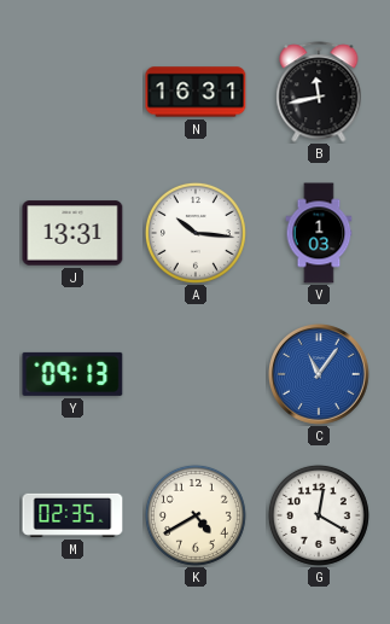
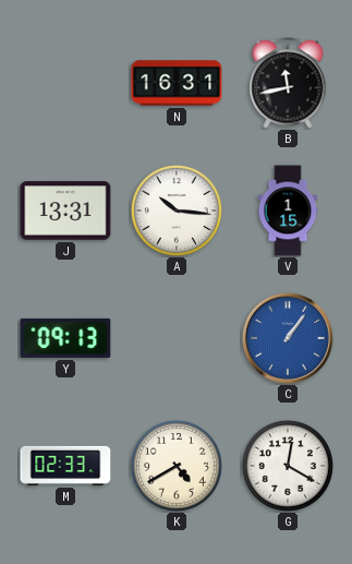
V: 1:03 -> 1:15 (288, 211)
C: 11:06 -> 1:06 (289, 339)
M: 02:35 -> 02:33 (65, 466)
